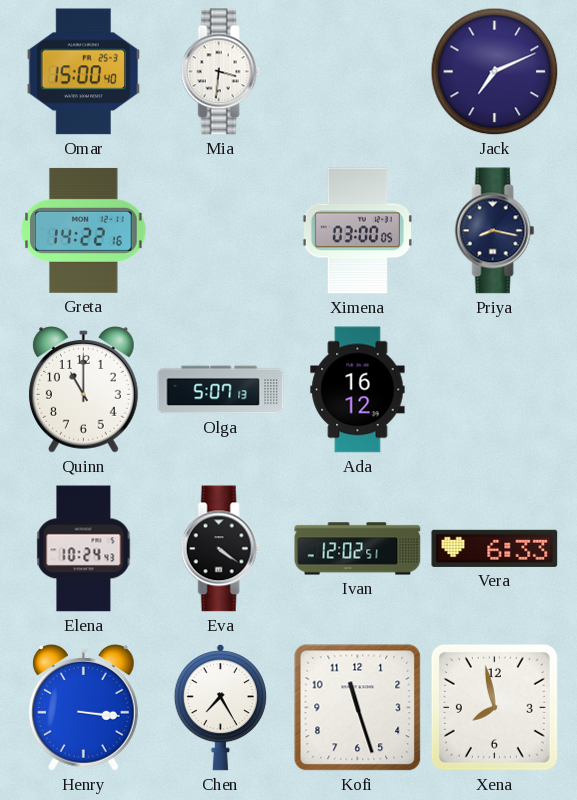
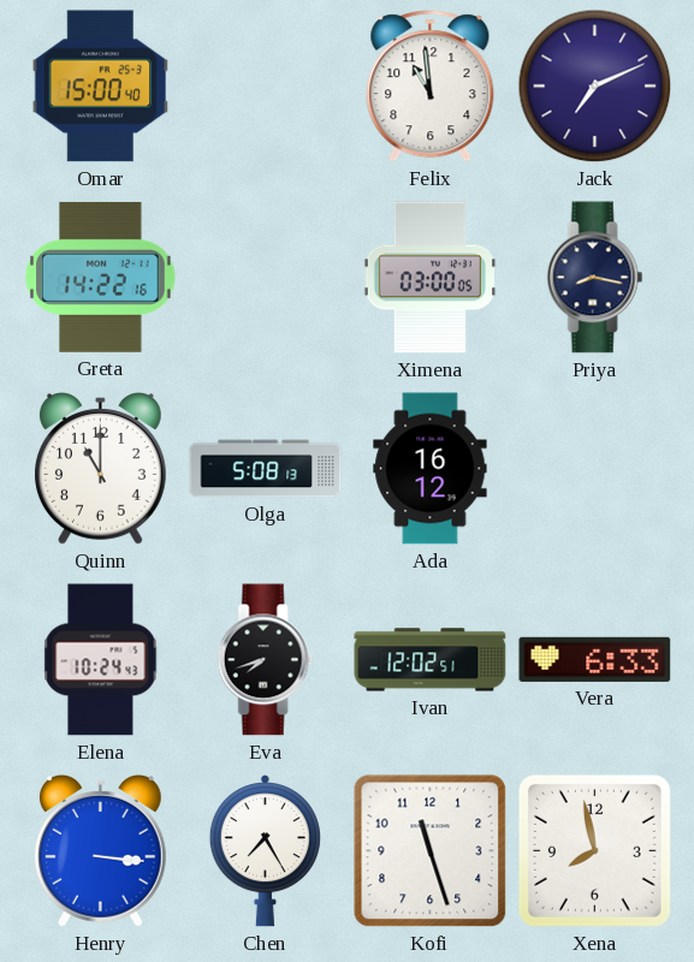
Mia: 3:31 -> none (221, 72)
Felix: none -> 10:59 (431, 87)
Olga: 5:07 -> 5:08 (266, 469)
Eva: 4:21 -> 7:42 (266, 660)
